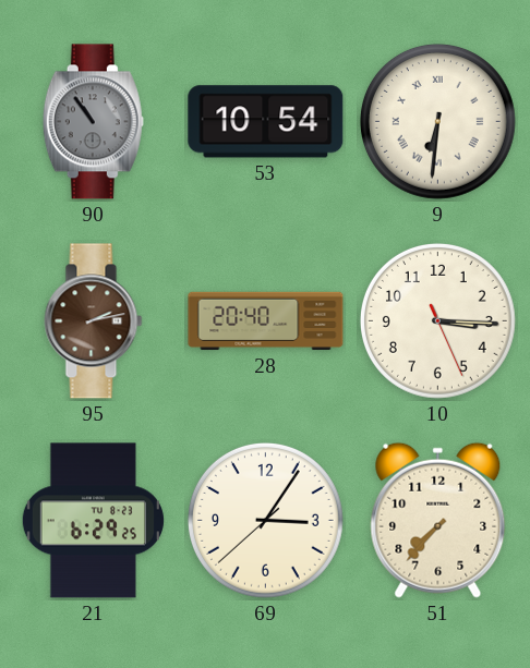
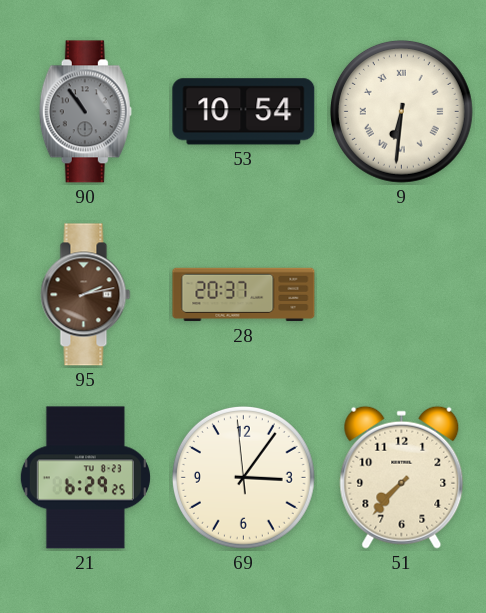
28: 20:40 -> 20:37 (244, 295)
10: 3:15 -> none (437, 320)
69: 3:05:38 -> 3:05:59 (243, 477)
